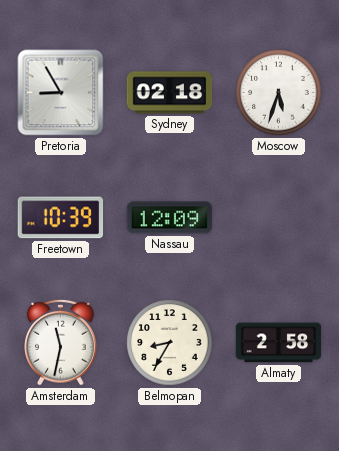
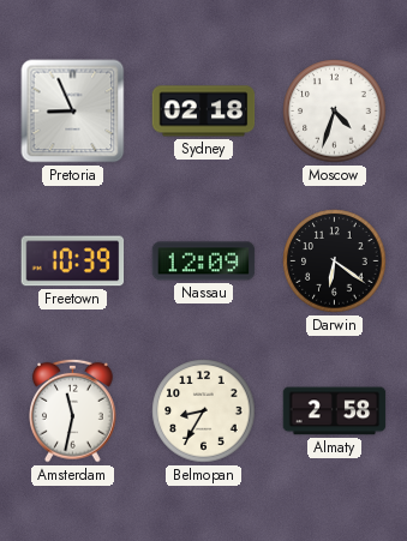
Pretoria: 8:55 -> 8:56 (73, 112)
Moscow: 5:33 -> 4:33 (335, 112)
Darwin: none -> 6:21 (335, 262)
